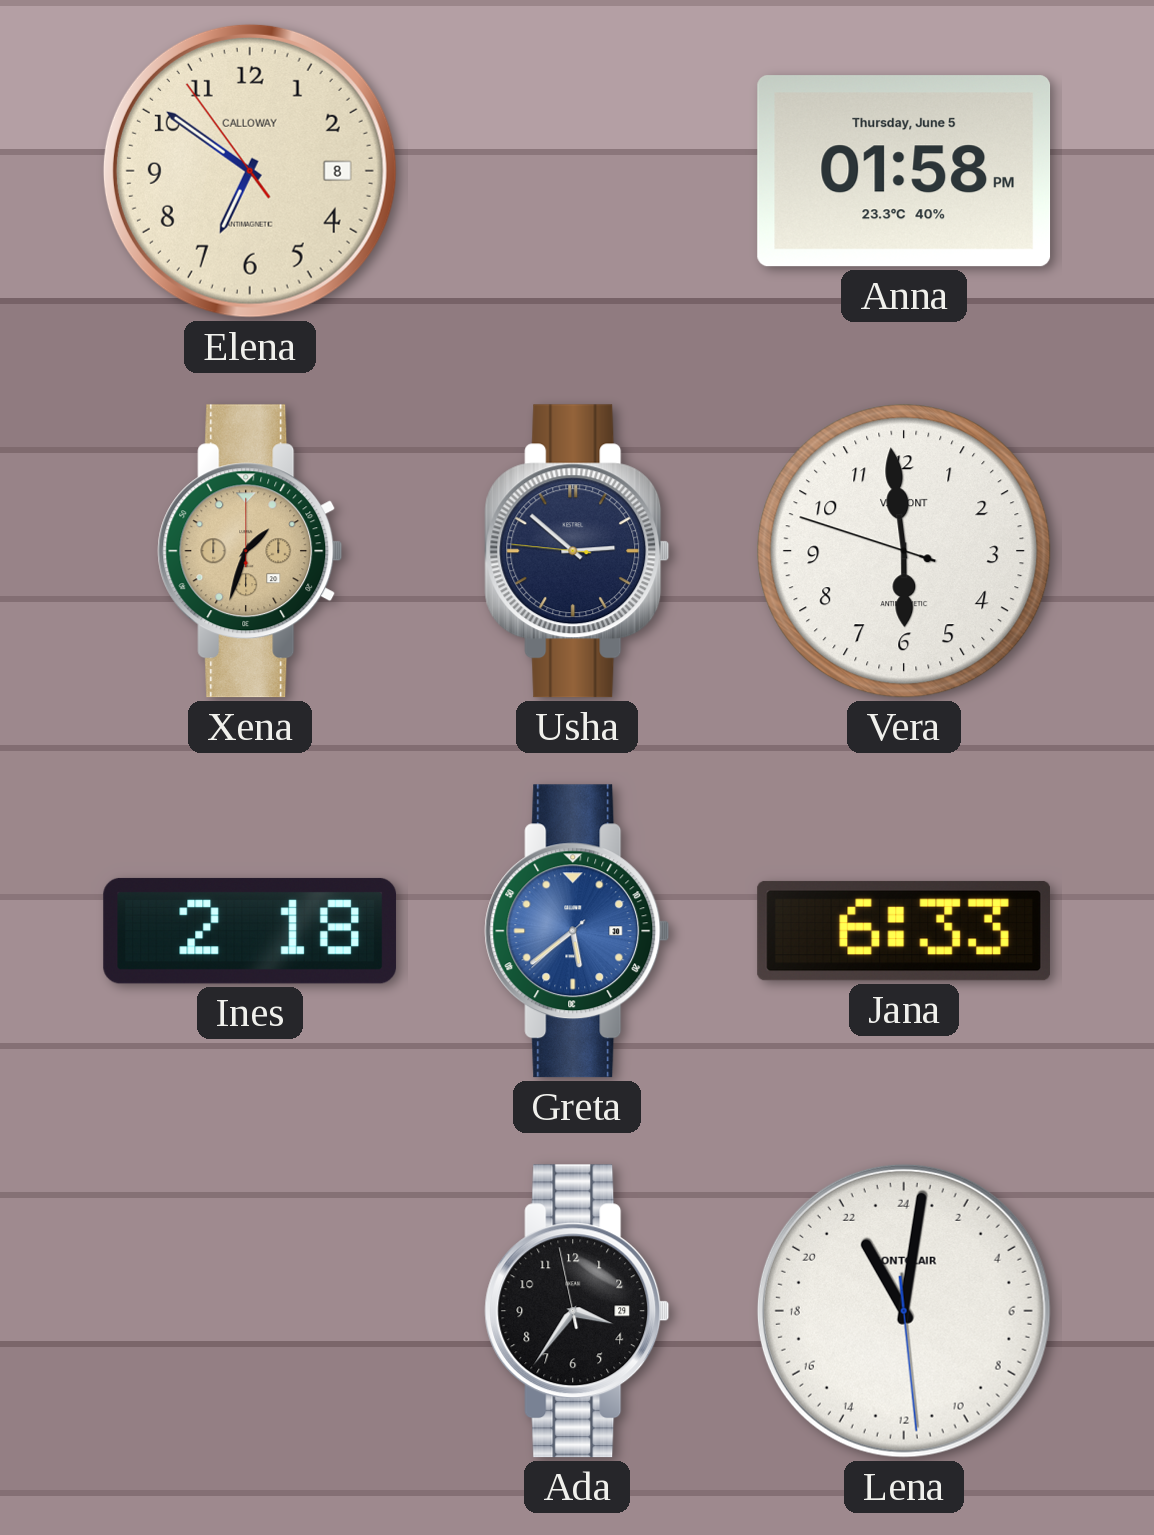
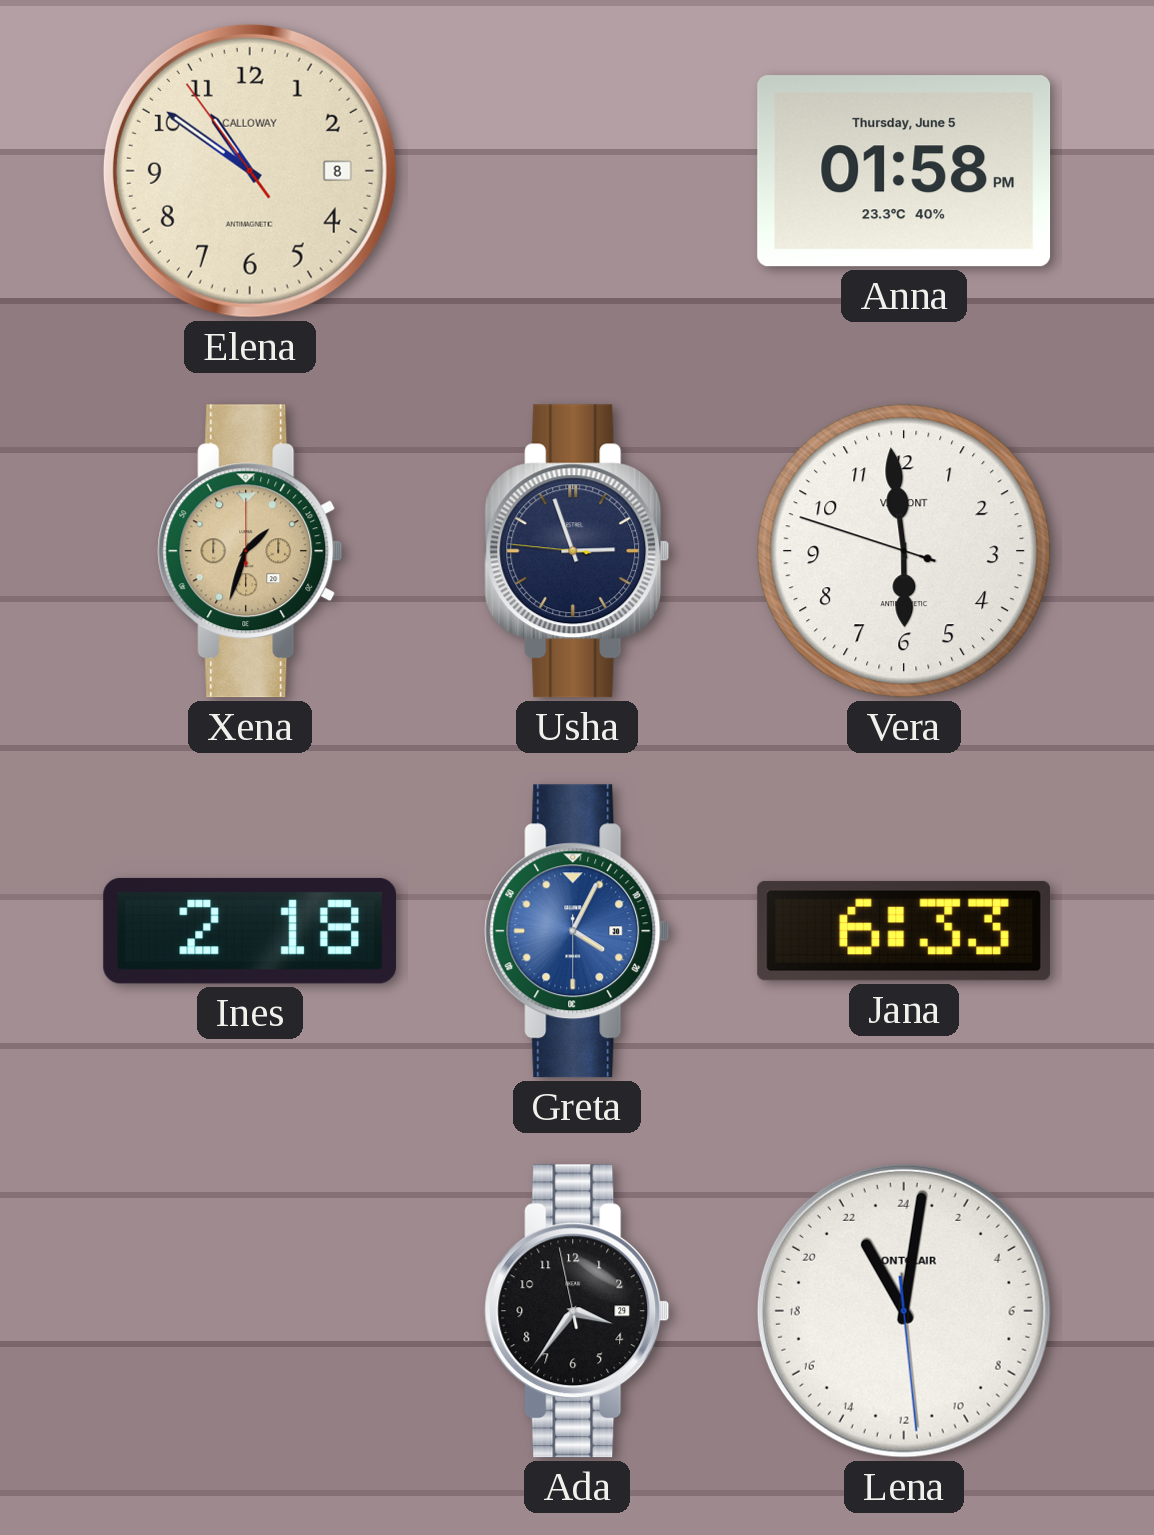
Elena: 6:50 -> 10:50 (250, 171)
Usha: 2:51 -> 2:56 (577, 551)
Greta: 5:38 -> 4:04 (577, 931)
